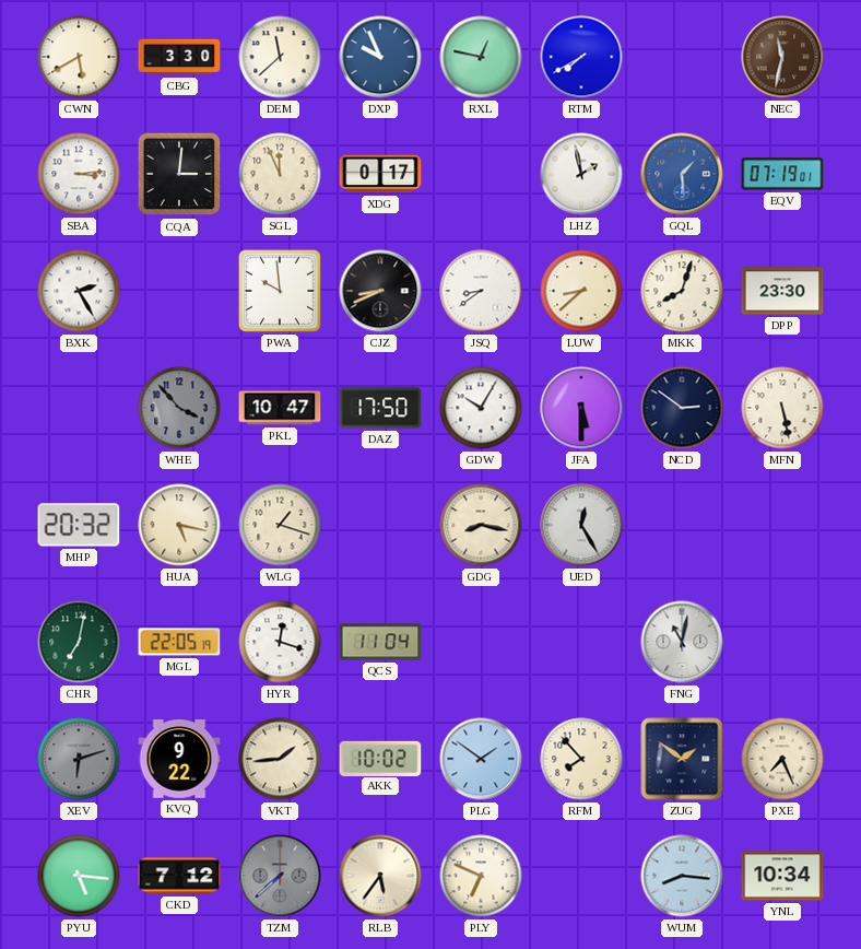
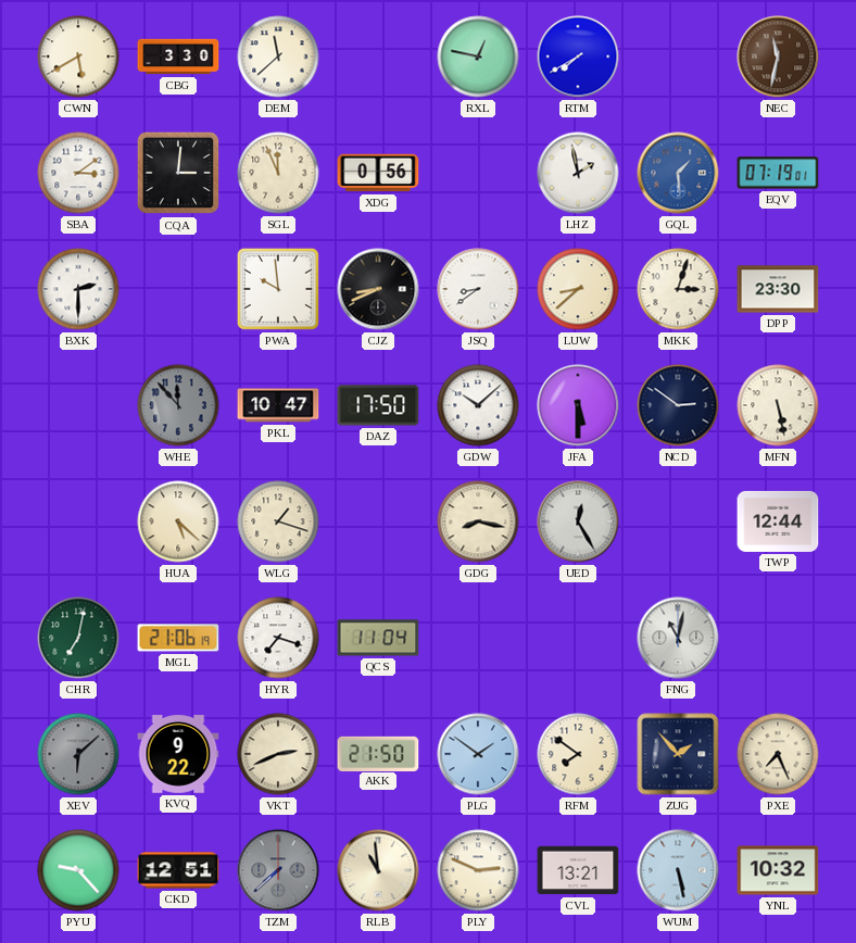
DXP: 9:56 -> none (380, 57)
SBA: 3:14 -> 3:09 (78, 173)
XDG: 0:17 -> 0:56 (378, 173)
BXK: 2:25 -> 2:30 (78, 289)
MKK: 8:03 -> 3:03 (678, 289)
WHE: 3:53 -> 11:53 (178, 405)
GDW: 10:05 -> 10:08 (478, 405)
MHP: 20:32 -> none (79, 525)
HUA: 5:17 -> 5:22 (178, 521)
TWP: none -> 12:44 (778, 521)
MGL: 22:05 -> 21:06 (178, 638)
HYR: 12:18 -> 7:18 (278, 638)
XEV: 6:12 -> 6:08 (78, 754)
VKT: 1:44 -> 2:41 (278, 754)
AKK: 10:02 -> 21:50 (378, 753)
RFM: 7:53 -> 7:51 (578, 754)
ZUG: 1:51 -> 1:53 (678, 754)
PYU: 5:16 -> 9:23 (78, 870)
CKD: 7:12 -> 12:51 (178, 870)
RLB: 5:36 -> 10:59 (378, 870)
PLY: 6:49 -> 2:49 (478, 870)
CVL: none -> 13:21 (578, 870)
WUM: 8:16 -> 5:28 (678, 870)
YNL: 10:34 -> 10:32 (778, 870)
